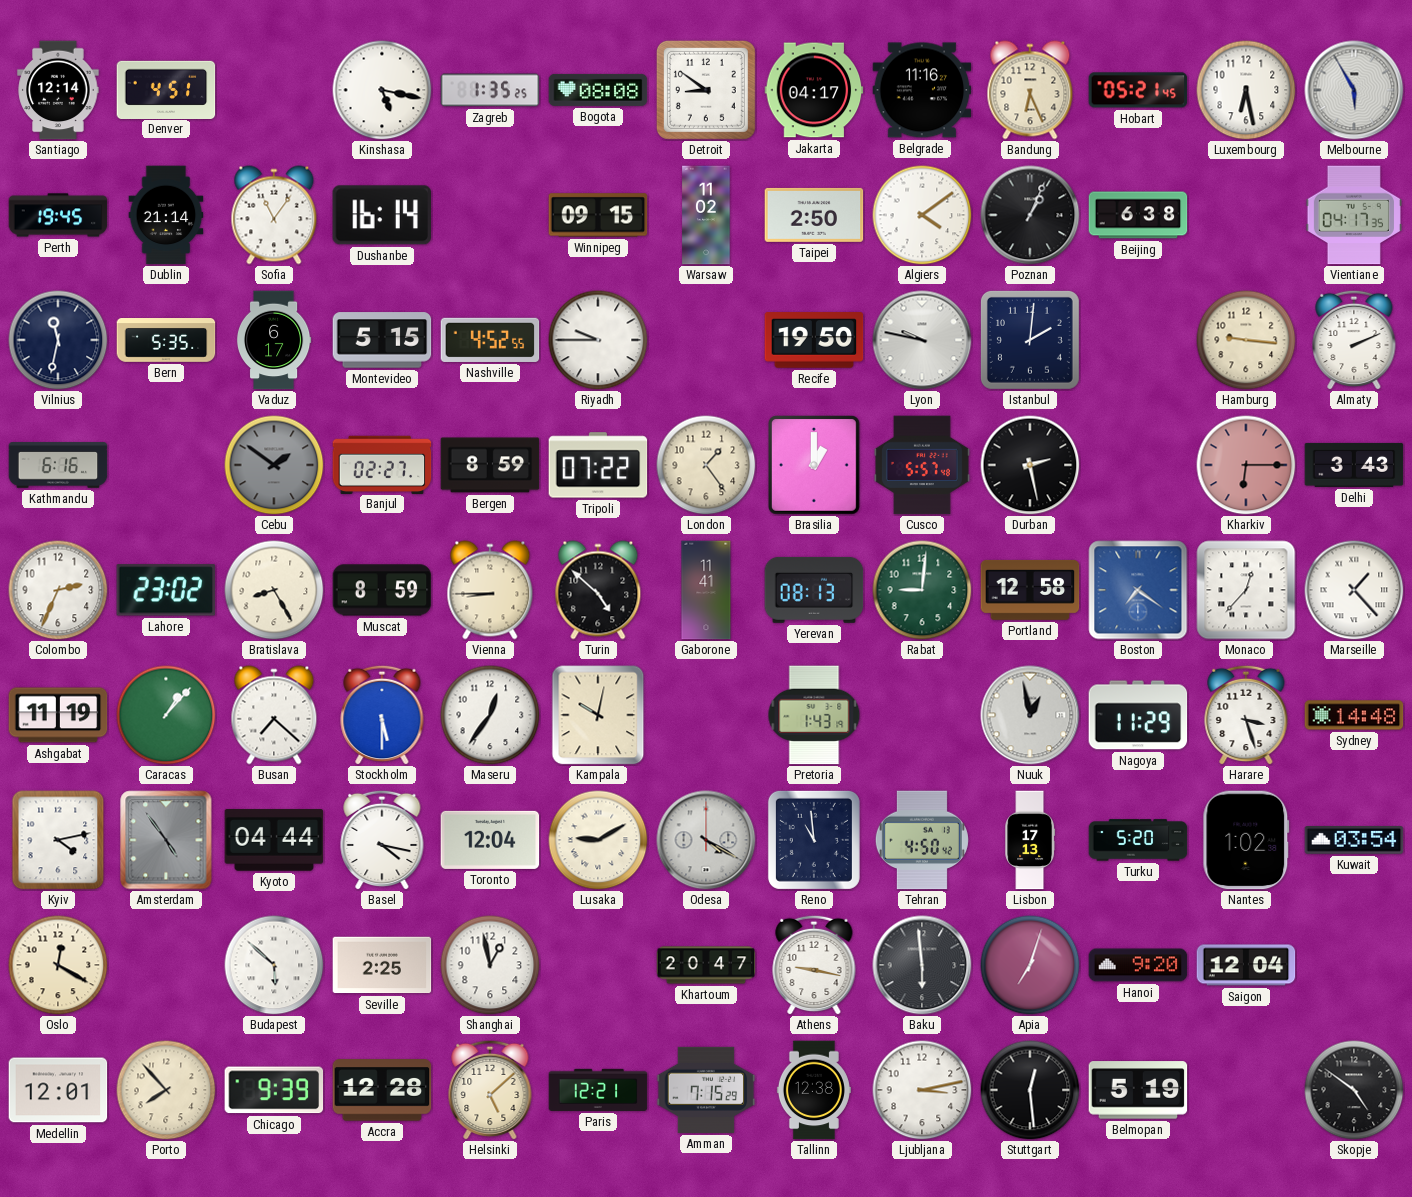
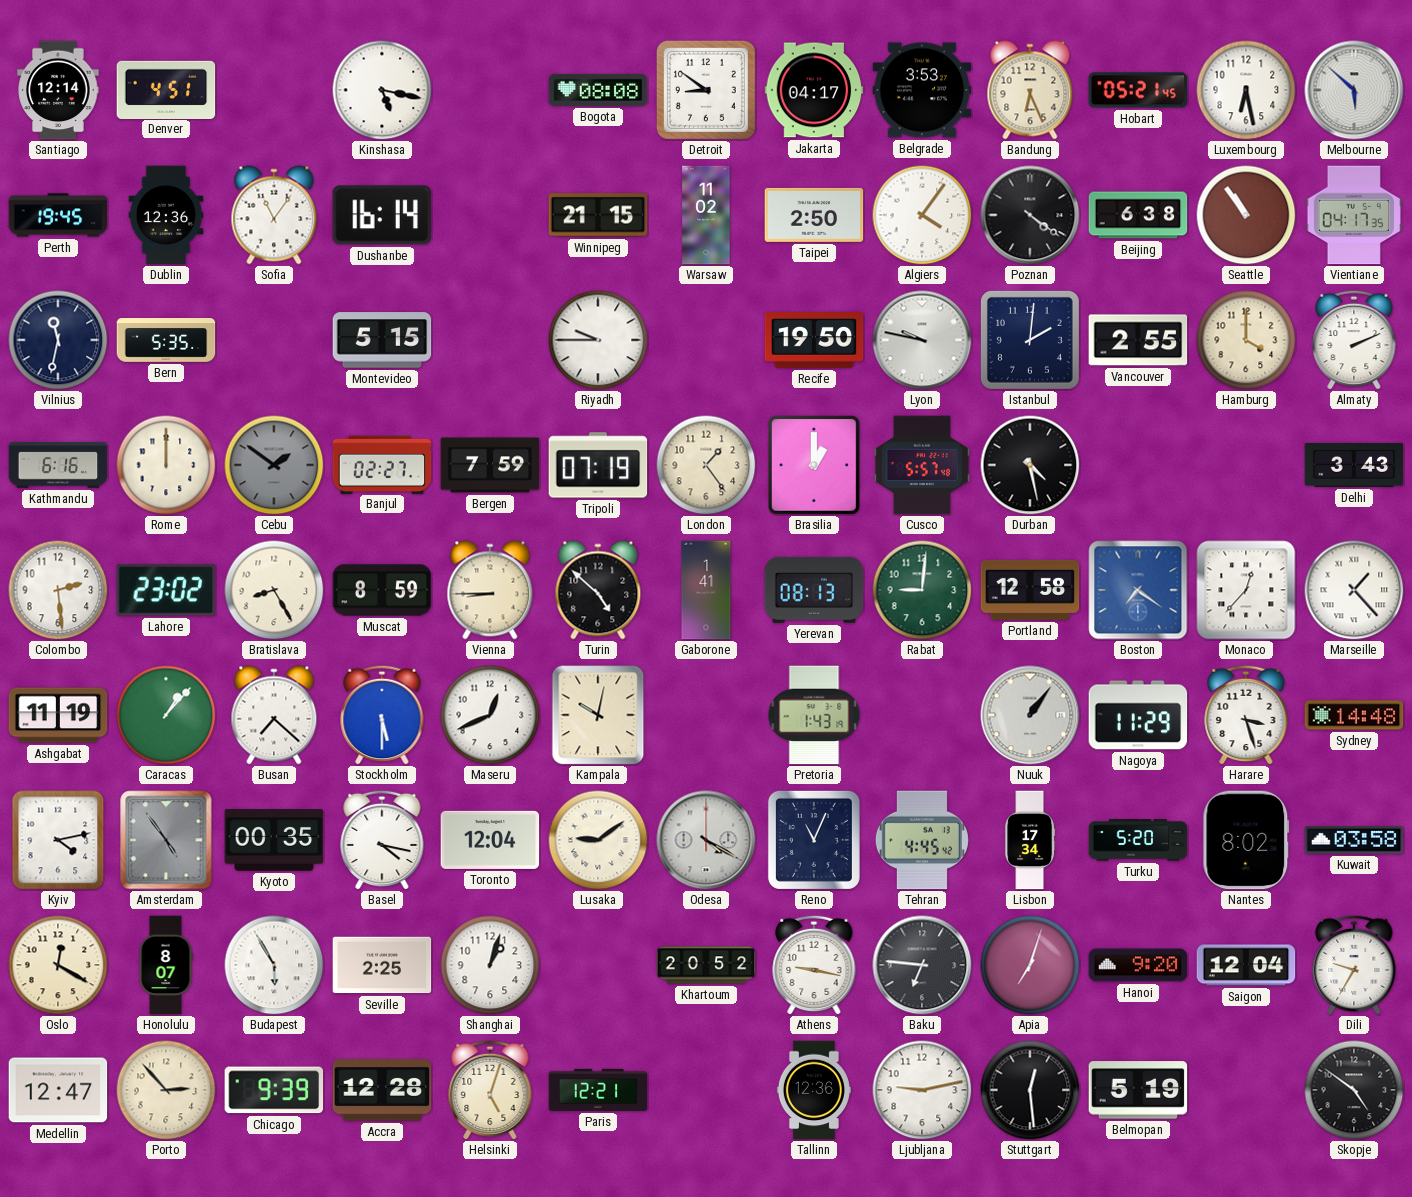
Zagreb: 1:35 -> none (490, 90)
Belgrade: 11:16 -> 3:53 (922, 90)
Melbourne: 5:55 -> 5:52 (1354, 90)
Dublin: 21:14 -> 12:36 (166, 215)
Winnipeg: 09:15 -> 21:15 (598, 215)
Algiers: 4:09 -> 4:06 (922, 215)
Poznan: 1:04 -> 4:21 (1030, 215)
Seattle: none -> 10:54 (1246, 215)
Vaduz: 6:17 -> none (274, 340)
Nashville: 4:52 -> none (490, 340)
Vancouver: none -> 2:55 (1138, 340)
Hamburg: 9:16 -> 4:00 (1246, 340)
Rome: none -> 12:00 (166, 465)
Bergen: 8:59 -> 7:59 (490, 465)
Tripoli: 07:22 -> 07:19 (598, 465)
Durban: 2:28 -> 4:28 (1030, 465)
Kharkiv: 6:15 -> none (1246, 465)
Colombo: 2:34 -> 2:29 (58, 590)
Gaborone: 11:41 -> 1:41 (706, 590)
Maseru: 12:36 -> 12:41 (490, 715)
Nuuk: 12:58 -> 1:06 (1030, 715)
Kyoto: 04:44 -> 00:35 (274, 840)
Lusaka: 9:10 -> 9:09 (598, 840)
Reno: 10:59 -> 11:04 (814, 840)
Tehran: 4:50 -> 4:45 (922, 840)
Lisbon: 17:13 -> 17:34 (1030, 840)
Nantes: 1:02 -> 8:02 (1246, 840)
Kuwait: 03:54 -> 03:58 (1354, 841)
Honolulu: none -> 8:07 (166, 965)
Budapest: 5:52 -> 5:55 (274, 965)
Shanghai: 12:58 -> 1:03 (490, 965)
Khartoum: 20:47 -> 20:52 (706, 965)
Baku: 5:59 -> 6:46 (922, 965)
Dili: none -> 9:35 (1354, 965)
Medellin: 12:01 -> 12:47 (58, 1090)
Porto: 7:53 -> 2:53 (166, 1090)
Helsinki: 5:08 -> 5:03 (490, 1090)
Amman: 7:15 -> none (706, 1090)
Tallinn: 12:38 -> 12:36 (814, 1090)
Ljubljana: 3:13 -> 9:13 (922, 1090)
